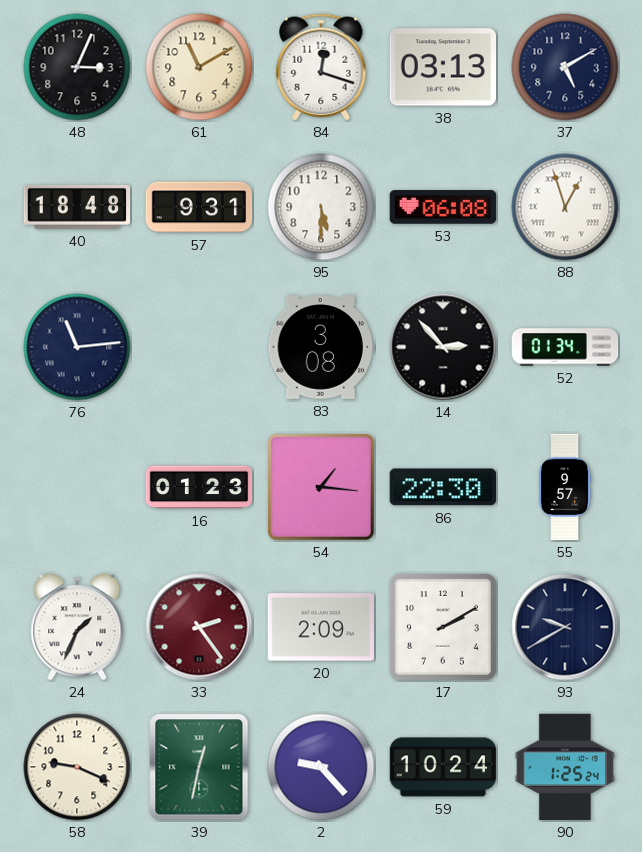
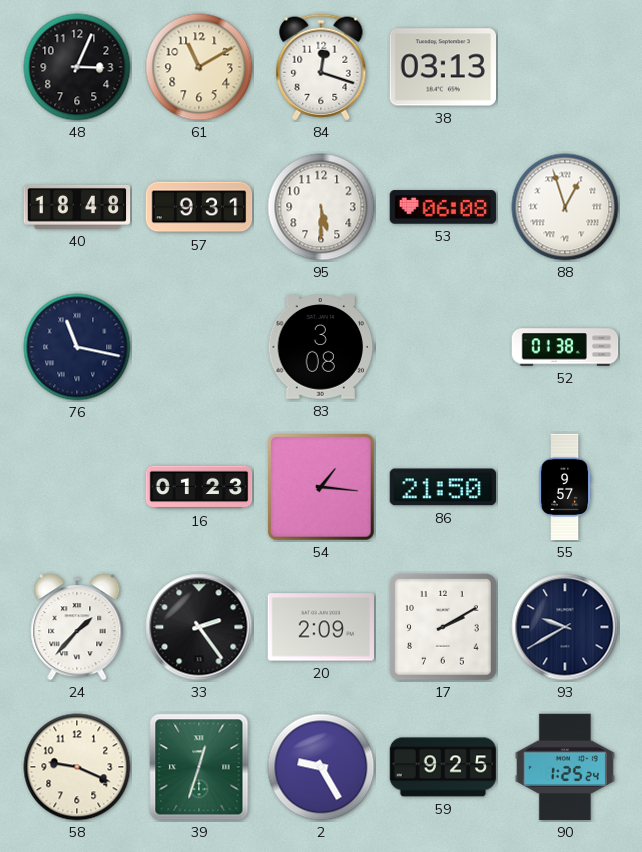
37: 5:10 -> none (565, 67)
76: 11:14 -> 11:17 (77, 347)
14: 2:53 -> none (443, 347)
52: 01:34 -> 01:38 (565, 347)
86: 22:30 -> 21:50 (442, 487)
24: 1:34 -> 1:37 (77, 627)
33 dial: burgundy -> black (199, 627)
39: 12:32 -> 12:33 (199, 767)
2: 9:23 -> 9:25 (321, 767)
59: 10:24 -> 9:25 (443, 767)
